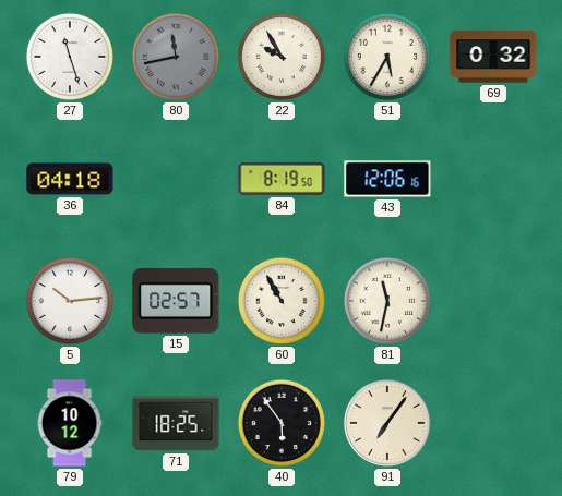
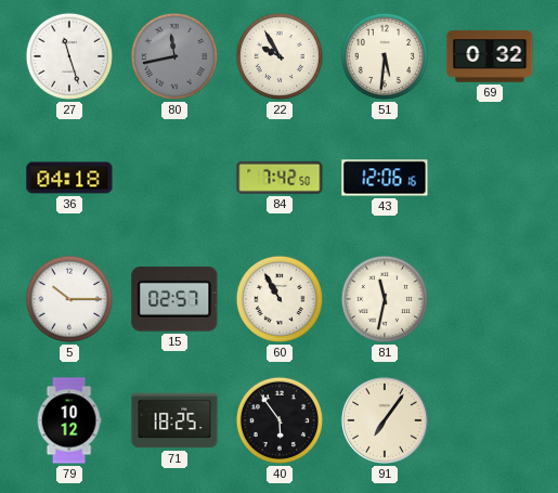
51: 5:35 -> 5:31 (385, 56)
84: 8:19 -> 7:42 (280, 178)
5: 10:14 -> 10:15 (69, 299)
